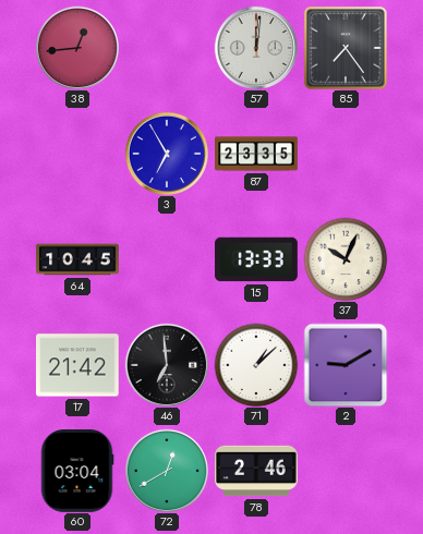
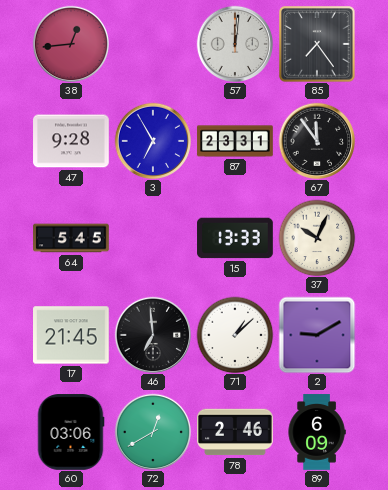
47: none -> 9:28 (71, 141)
87: 23:35 -> 23:31 (235, 141)
67: none -> 11:54 (316, 140)
64: 10:45 -> 5:45 (71, 238)
17: 21:42 -> 21:45 (72, 335)
60: 03:04 -> 03:06 (71, 432)
89: none -> 6:09 (317, 432)
